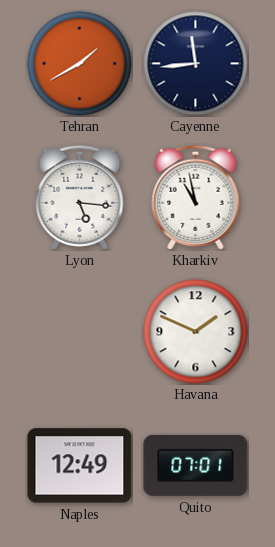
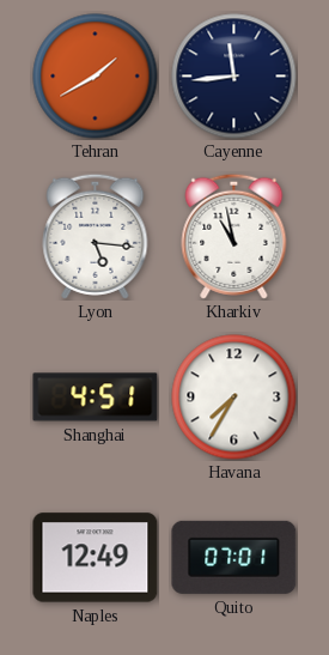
Shanghai: none -> 4:51 (96, 398)
Havana: 1:49 -> 7:35 (234, 398)
